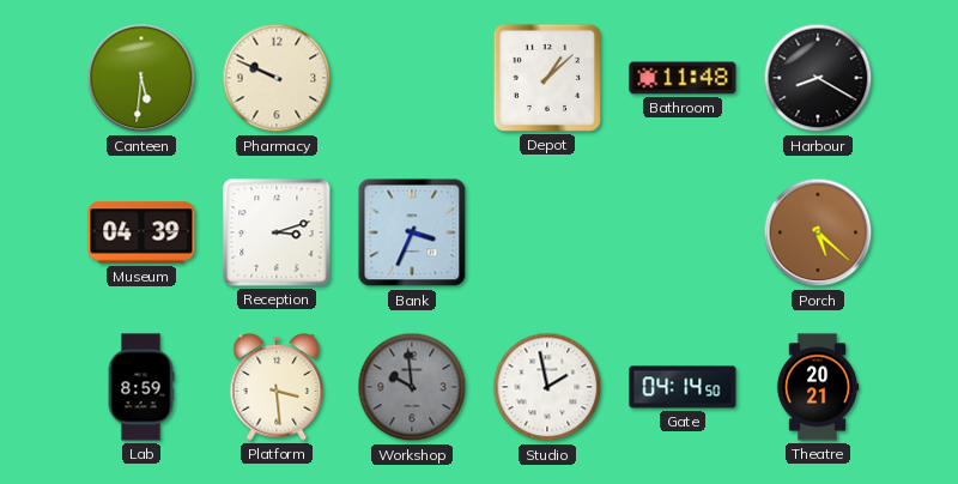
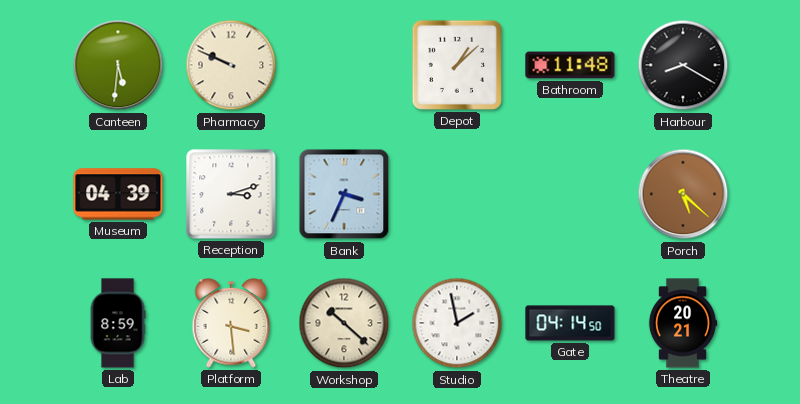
Workshop: 9:59 -> 10:22 (344, 323)
Workshop dial: grey -> cream (344, 323)
